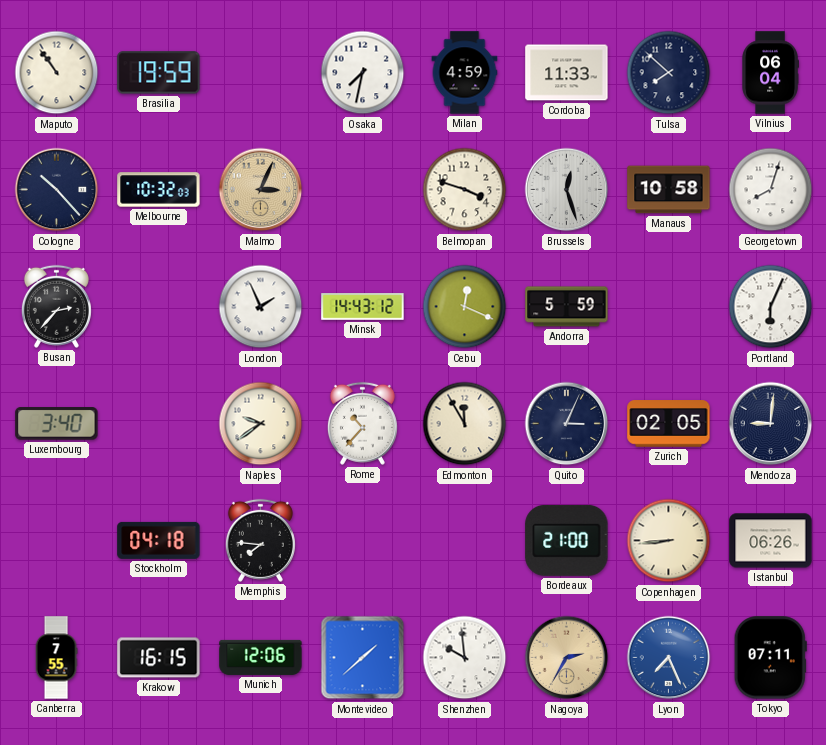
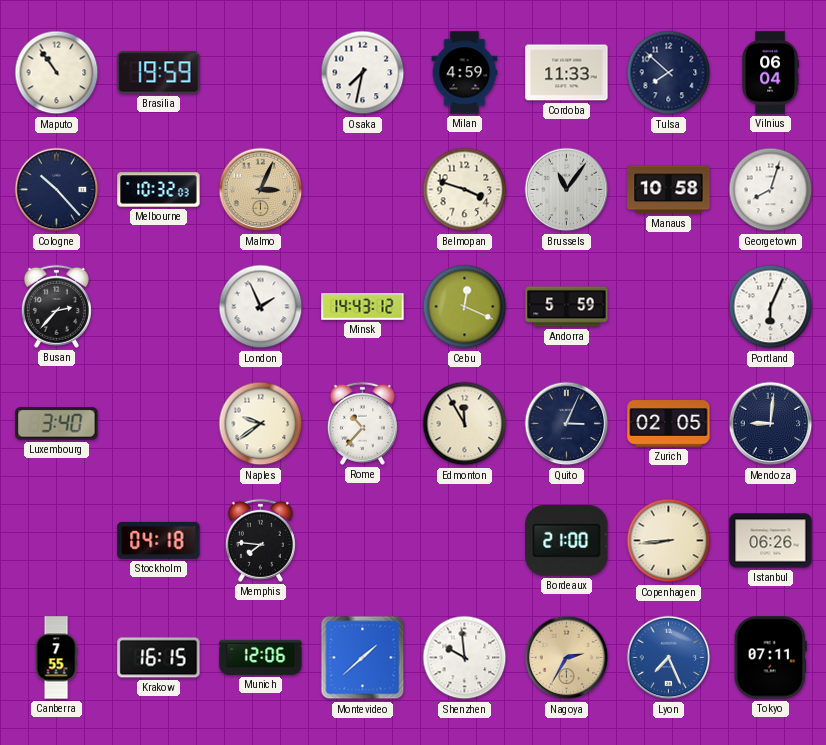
Brussels: 12:27 -> 11:06 (567, 190)
